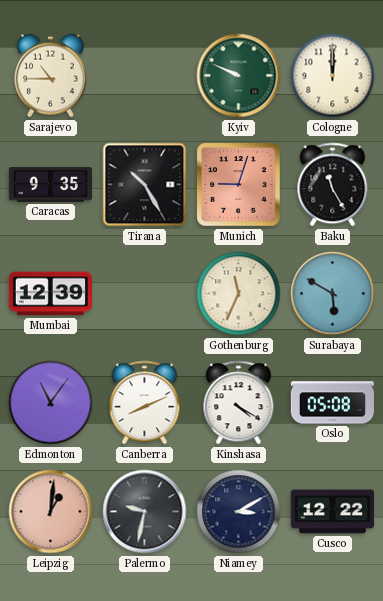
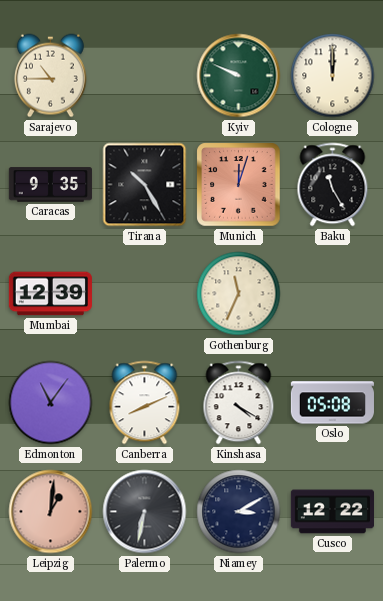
Munich: 9:03 -> 12:03 (239, 185)
Surabaya: 5:50 -> none (333, 294)
Palermo: 9:32 -> 6:32 (145, 512)
